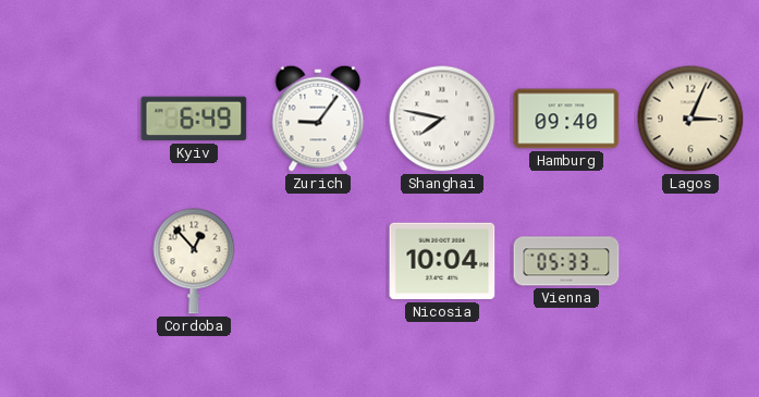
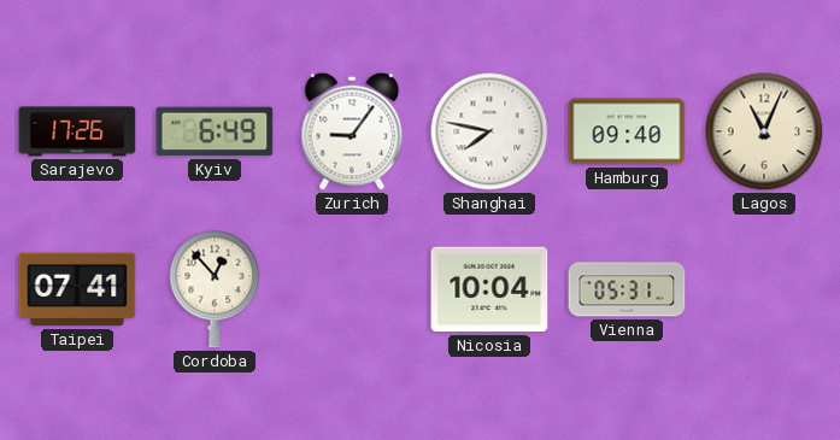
Sarajevo: none -> 17:26 (77, 131)
Lagos: 3:04 -> 11:04 (764, 131)
Taipei: none -> 07:41 (77, 289)
Vienna: 05:33 -> 05:31 (627, 289)
